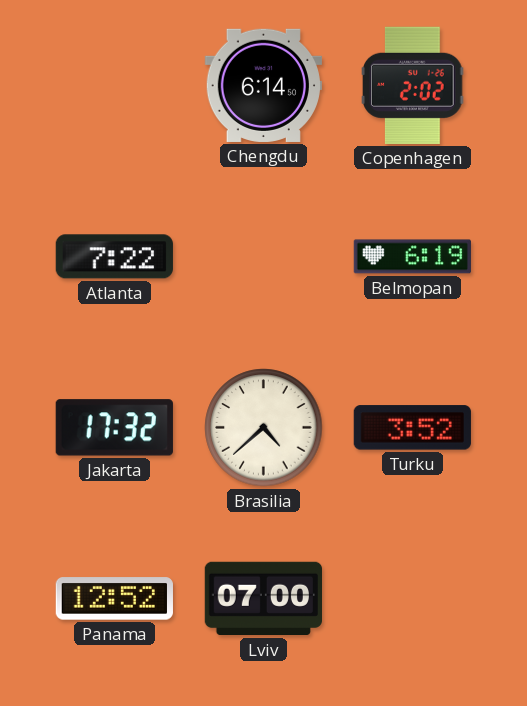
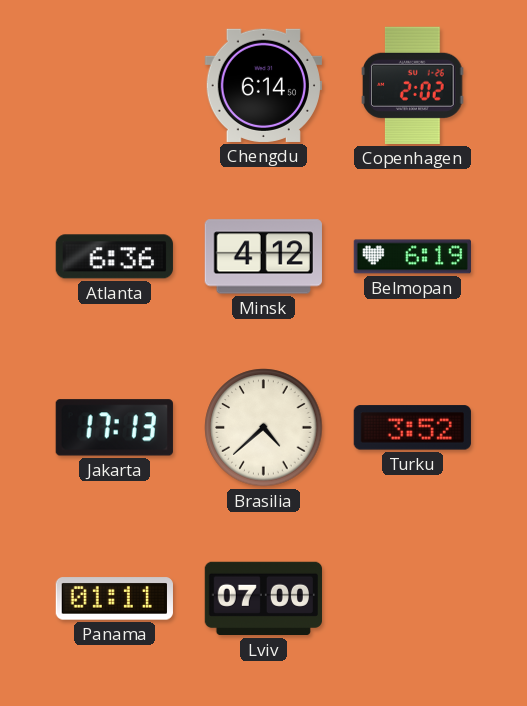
Atlanta: 7:22 -> 6:36 (114, 257)
Minsk: none -> 4:12 (263, 257)
Jakarta: 17:32 -> 17:13 (114, 428)
Panama: 12:52 -> 01:11 (114, 599)
